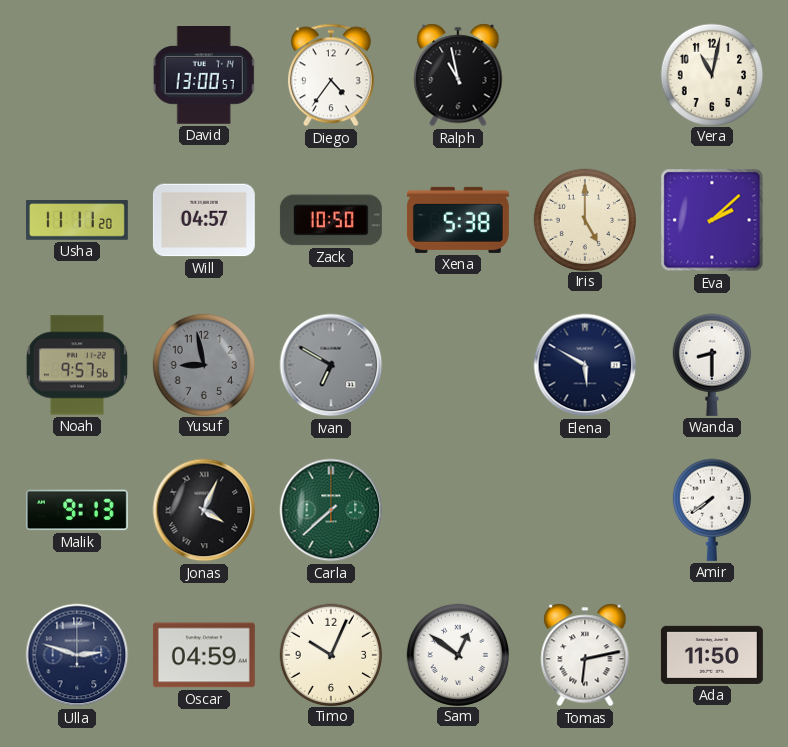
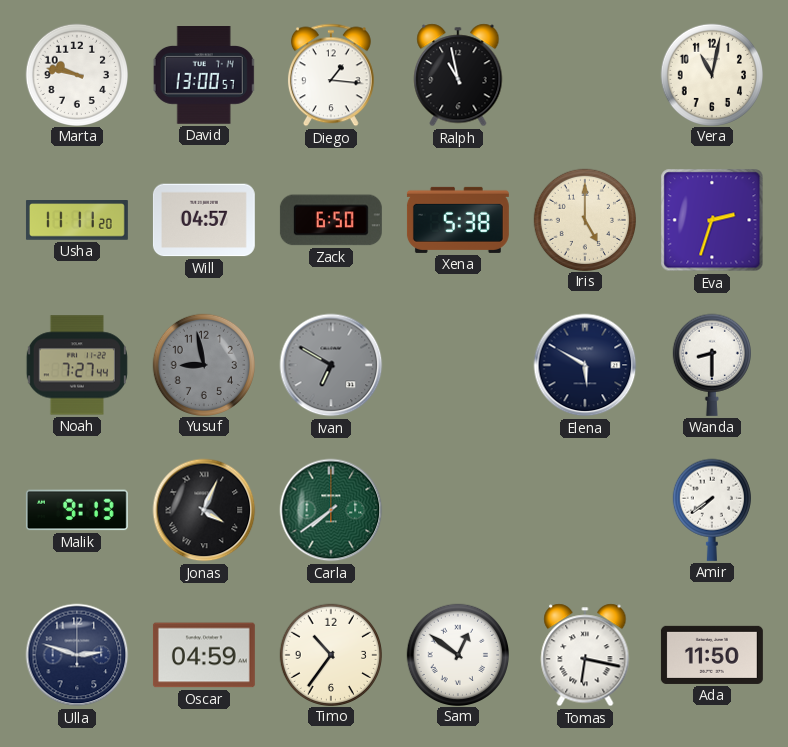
Marta: none -> 9:47 (76, 74)
Diego: 4:36 -> 1:16 (331, 75)
Zack: 10:50 -> 6:50 (331, 220)
Eva: 2:08 -> 2:33 (712, 220)
Noah: 9:57 -> 7:27 (77, 365)
Carla: 7:38 -> 7:39 (331, 510)
Timo: 10:04 -> 10:36 (330, 654)
Tomas: 6:13 -> 6:17 (585, 655)
